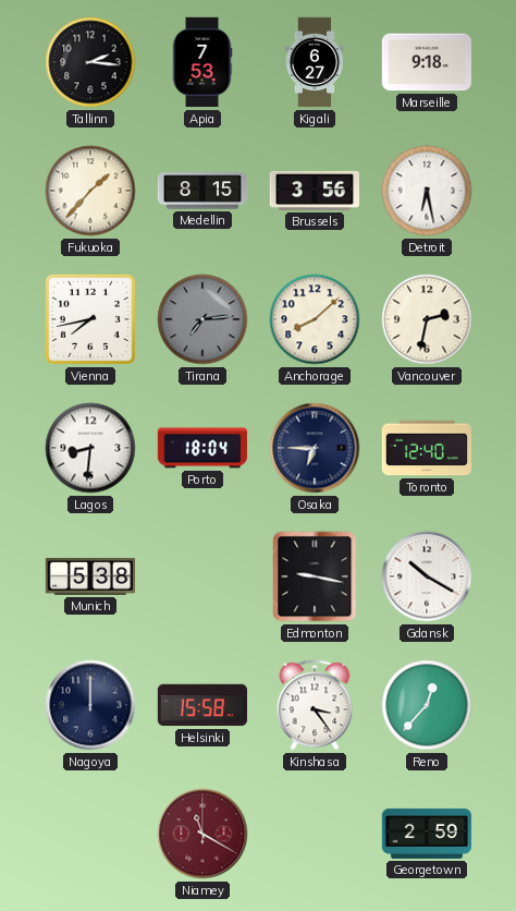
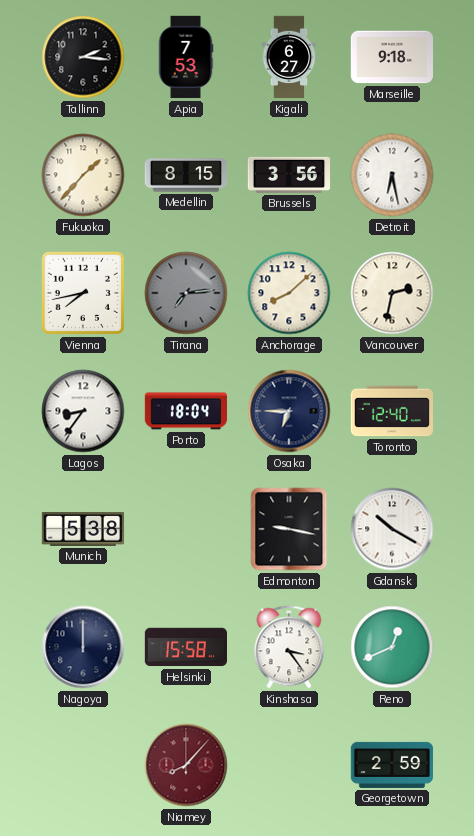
Lagos: 8:31 -> 8:36 (83, 411)
Reno: 12:37 -> 12:41 (392, 647)
Niamey: 11:20 -> 8:07 (186, 765)
